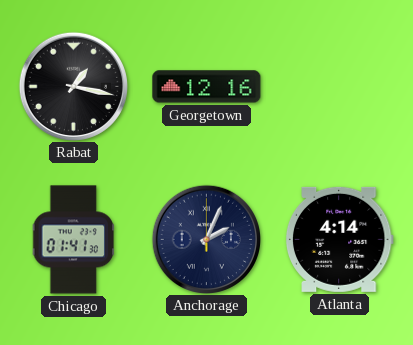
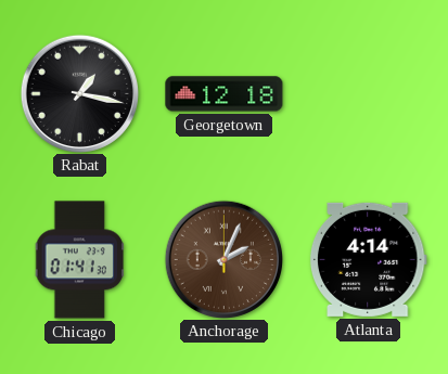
Georgetown: 12:16 -> 12:18 (225, 94)
Anchorage dial: navy -> brown (223, 259)
